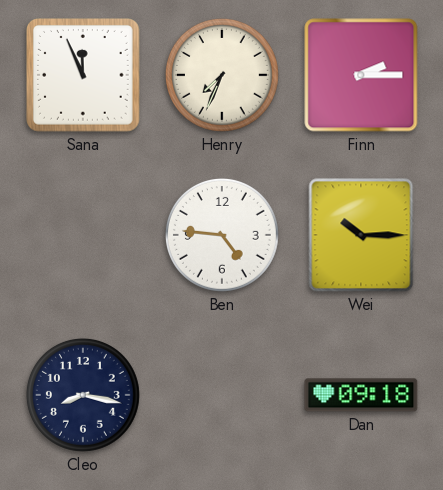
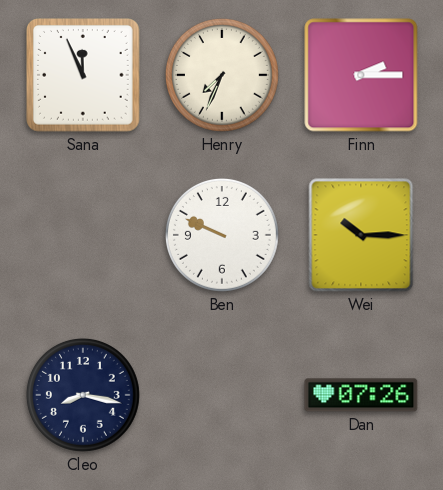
Ben: 4:46 -> 9:49 (222, 235)
Dan: 09:18 -> 07:26 (361, 395)
